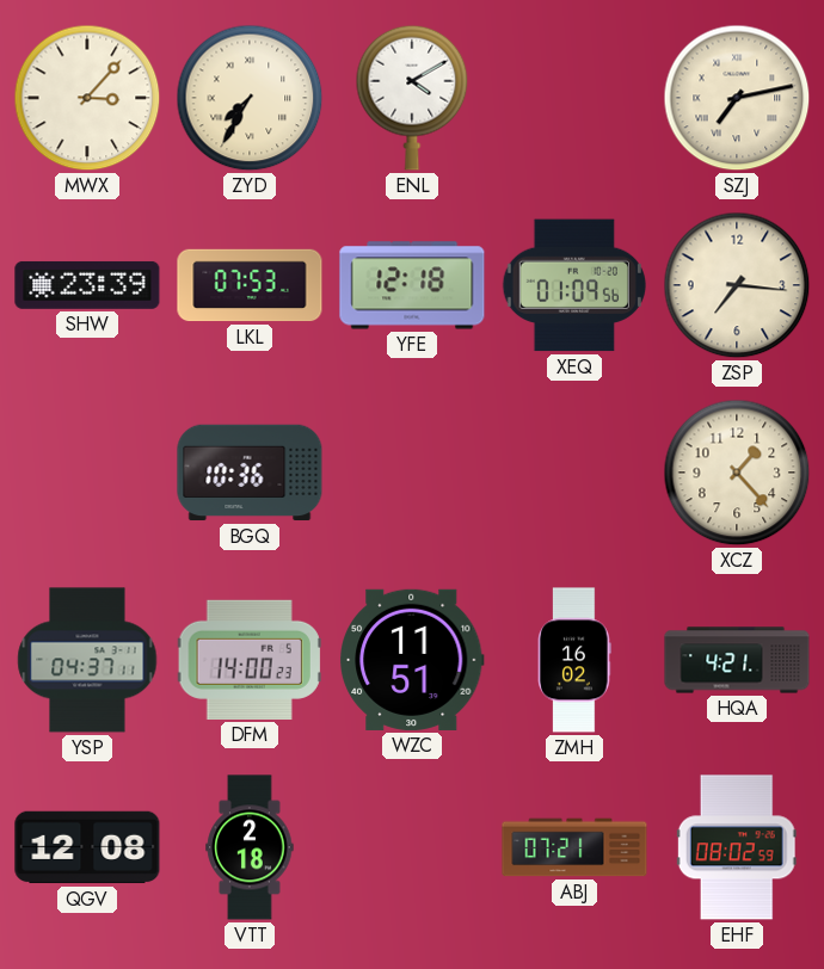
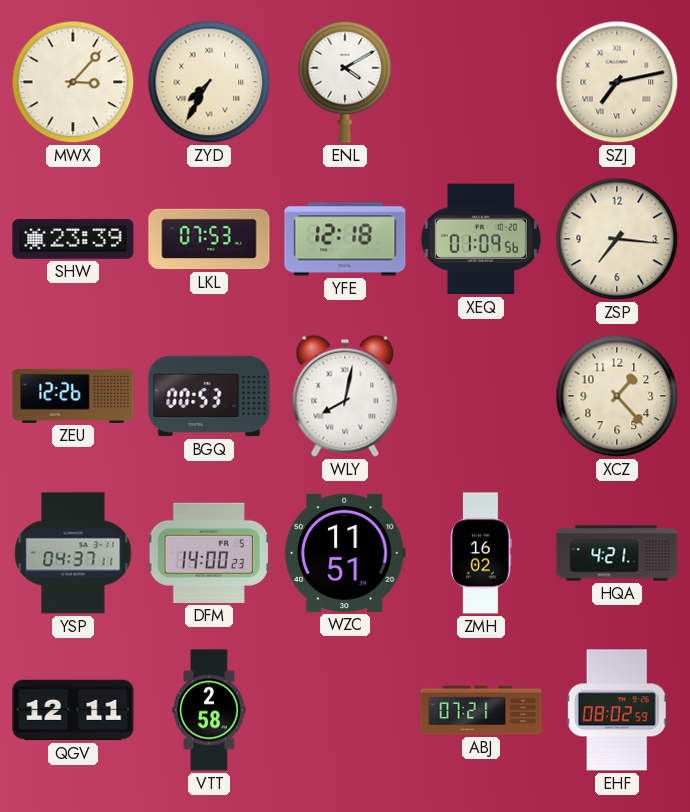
ZEU: none -> 12:26 (73, 396)
BGQ: 10:36 -> 00:53 (209, 396)
WLY: none -> 8:02 (345, 396)
QGV: 12:08 -> 12:11 (73, 710)
VTT: 2:18 -> 2:58 (209, 710)
